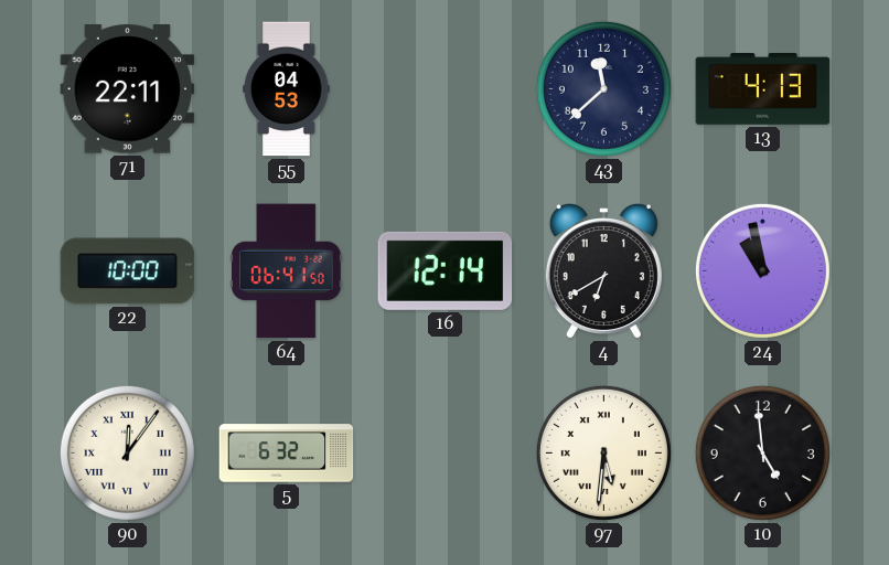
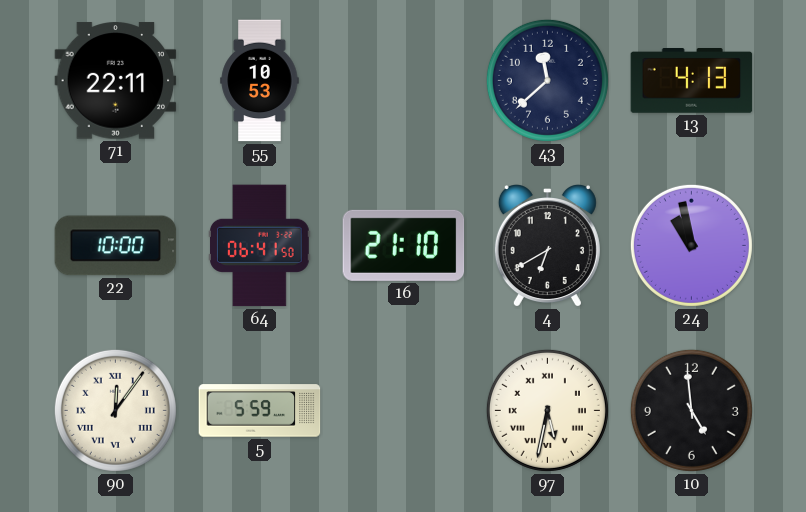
55: 04:53 -> 10:53 (260, 81)
16: 12:14 -> 21:10 (404, 245)
5: 6:32 -> 5:59 (260, 411)
97: 5:31 -> 5:32 (547, 410)
